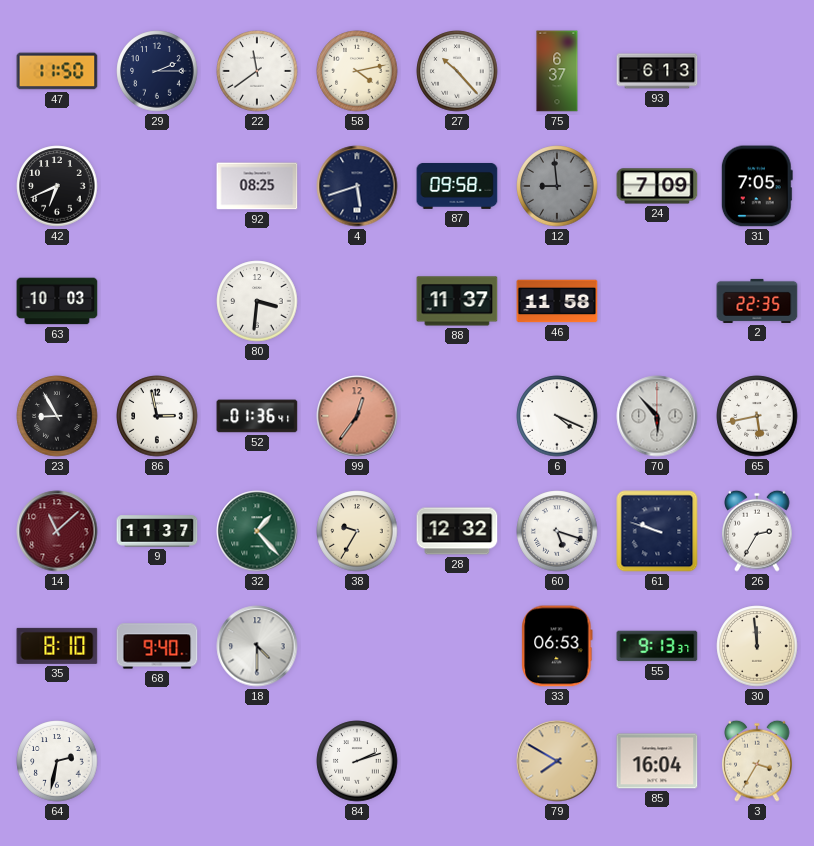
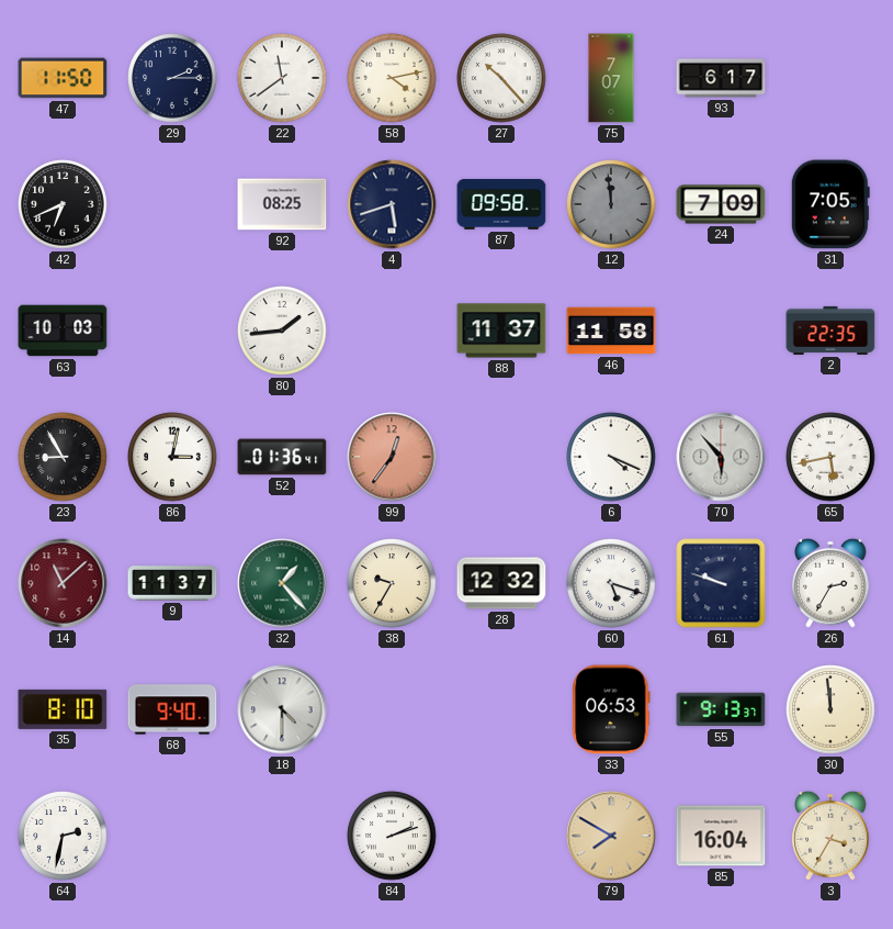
75: 6:37 -> 7:07 (611, 78)
93: 6:13 -> 6:17 (721, 78)
12: 8:59 -> 11:59 (611, 204)
80: 3:31 -> 1:44 (282, 331)
86: 2:58 -> 3:02 (172, 457)
